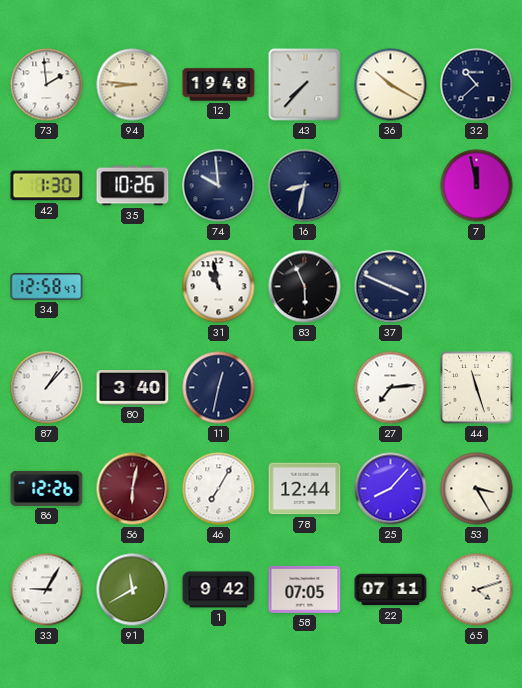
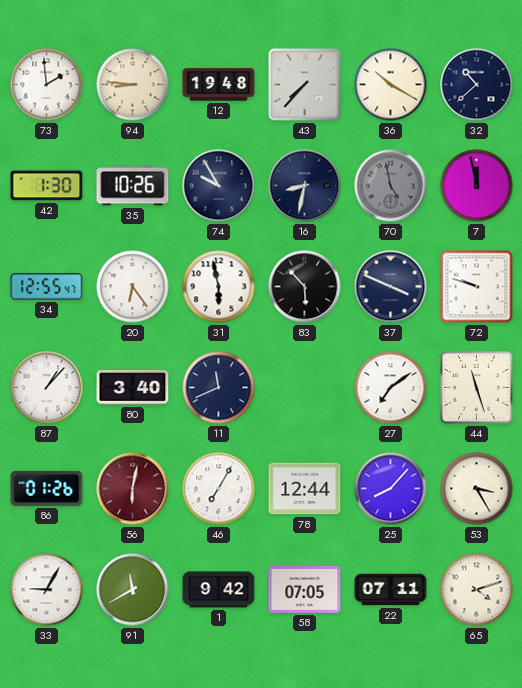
74: 9:59 -> 9:55 (219, 186)
70: none -> 4:58 (391, 186)
34: 12:58 -> 12:55 (47, 287)
20: none -> 6:24 (133, 287)
31: 10:58 -> 5:58 (219, 287)
83: 5:56 -> 5:53 (305, 287)
72: none -> 9:48 (477, 287)
11: 12:32 -> 11:41 (219, 388)
27: 7:14 -> 7:09 (391, 388)
86: 12:26 -> 01:26 (47, 488)
